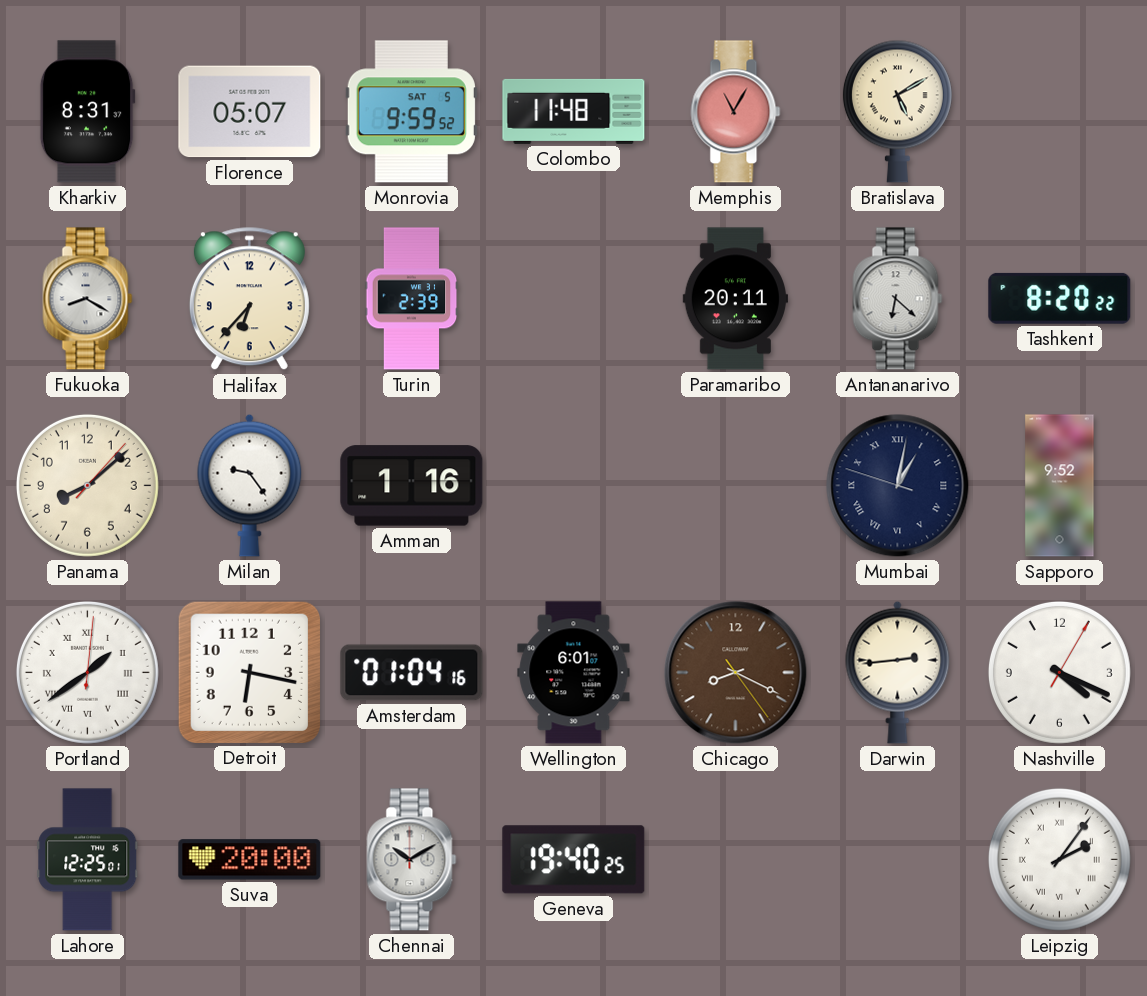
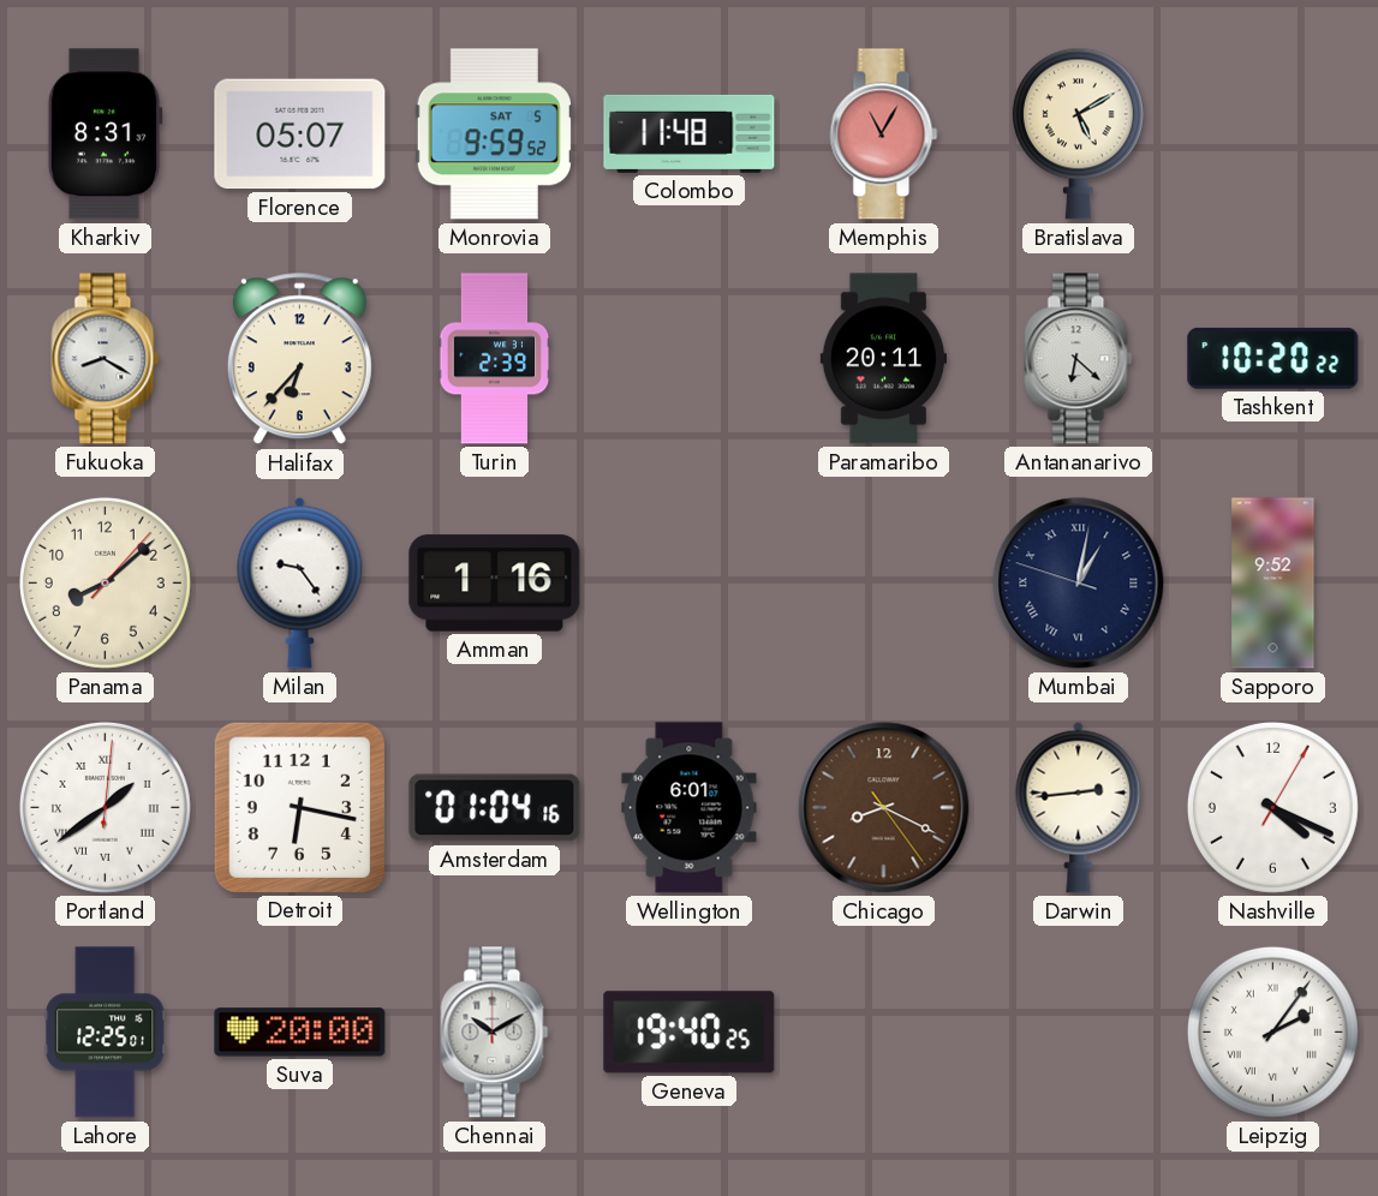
Tashkent: 8:20 -> 10:20 (1273, 358)
